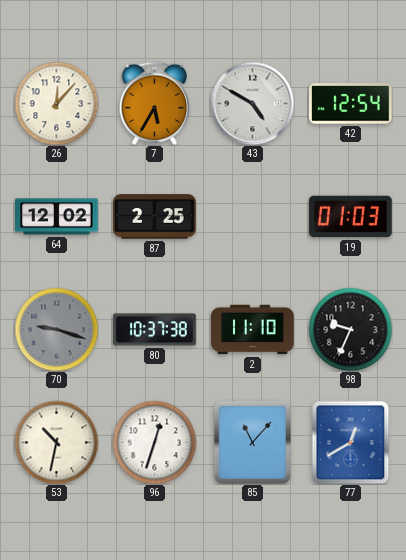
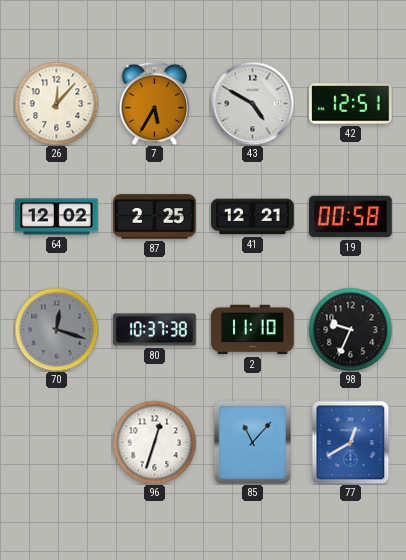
42: 12:54 -> 12:51 (351, 104)
41: none -> 12:21 (253, 217)
19: 01:03 -> 00:58 (351, 217)
70: 9:18 -> 12:18 (56, 329)
53: 10:32 -> none (56, 442)
